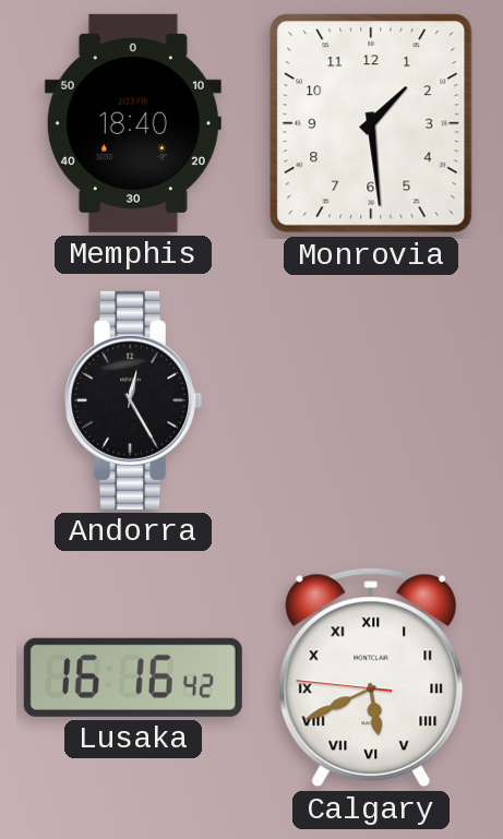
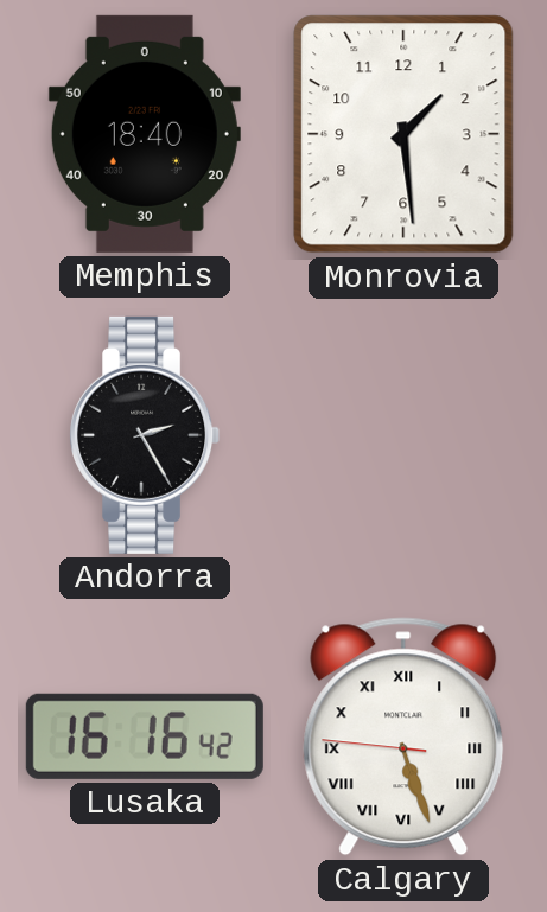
Andorra: 12:25 -> 2:25 (145, 435)
Calgary: 5:40 -> 5:26 (403, 736)
